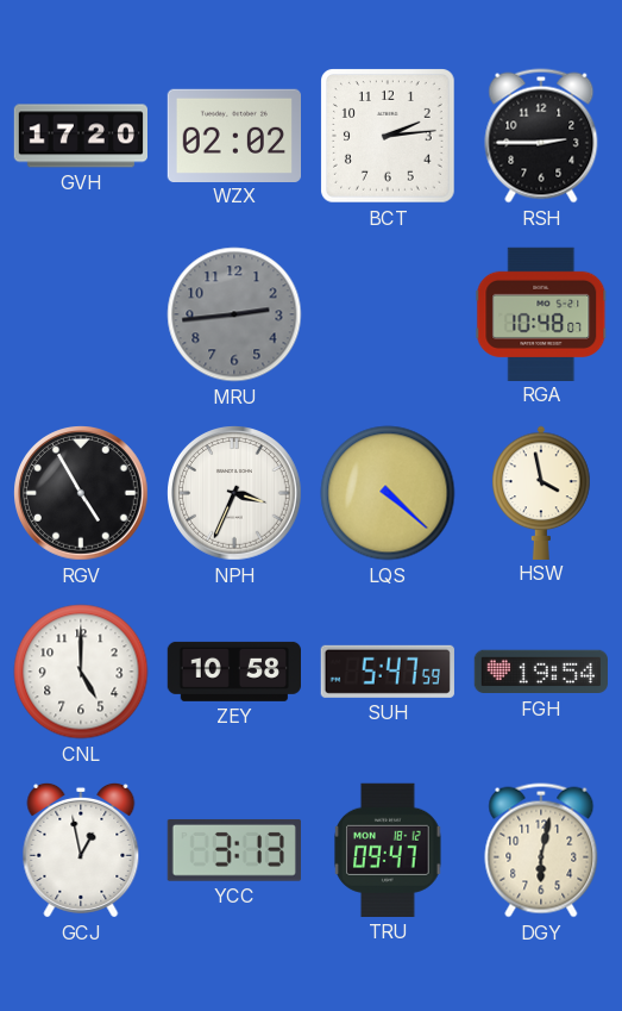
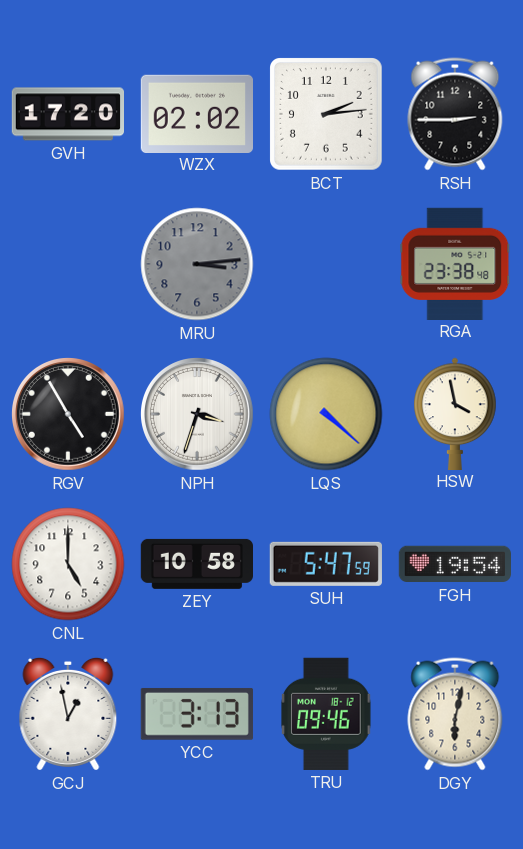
MRU: 2:44 -> 3:14 (197, 264)
RGA: 10:48 -> 23:38 (455, 263)
NPH: 3:34 -> 3:33 (198, 415)
TRU: 09:47 -> 09:46 (326, 714)
